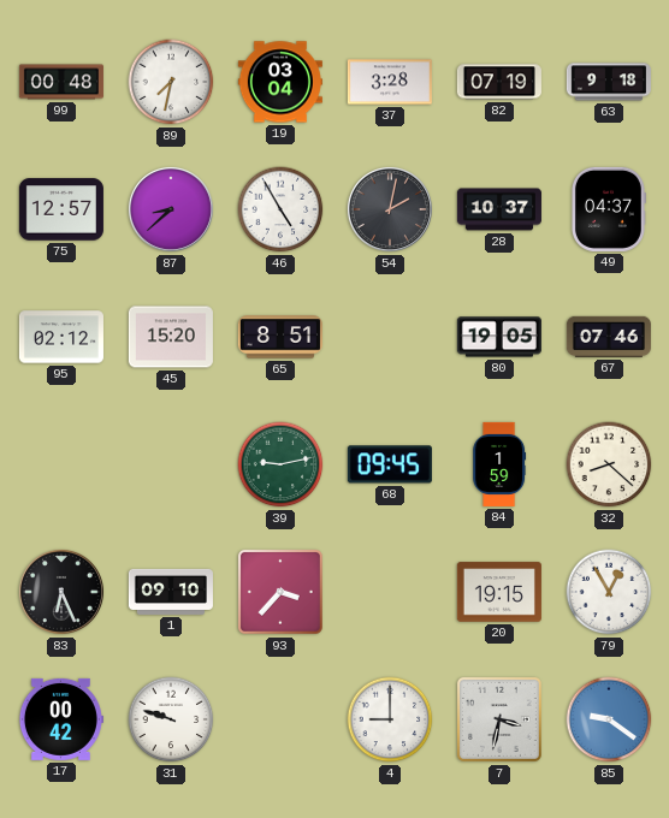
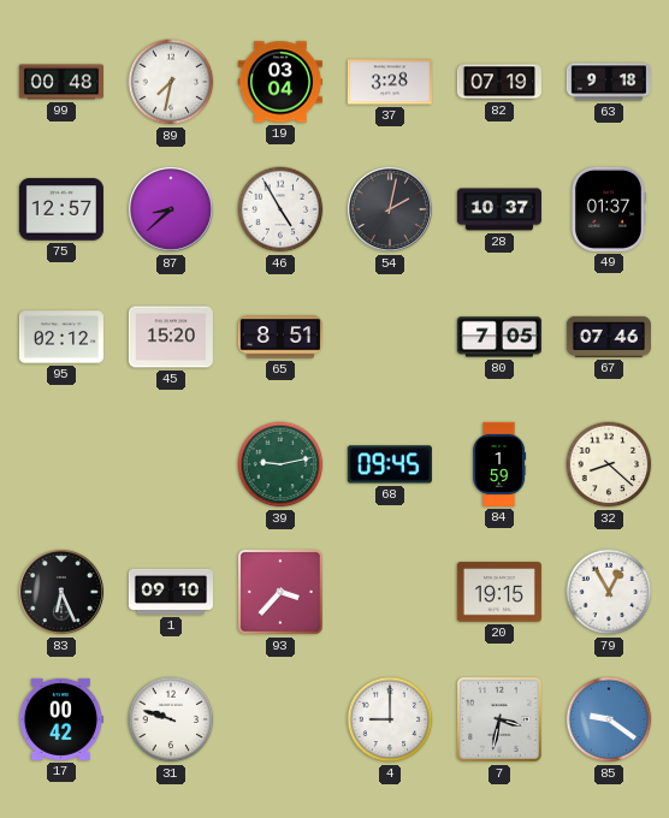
49: 04:37 -> 01:37 (608, 209)
80: 19:05 -> 7:05 (499, 337)
